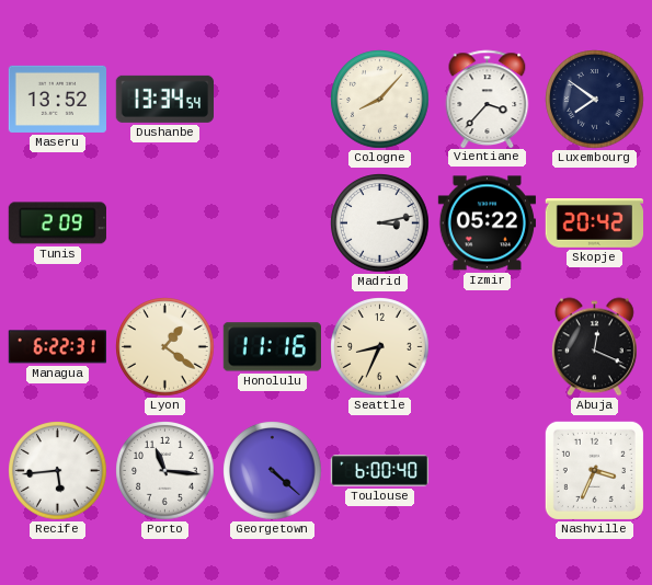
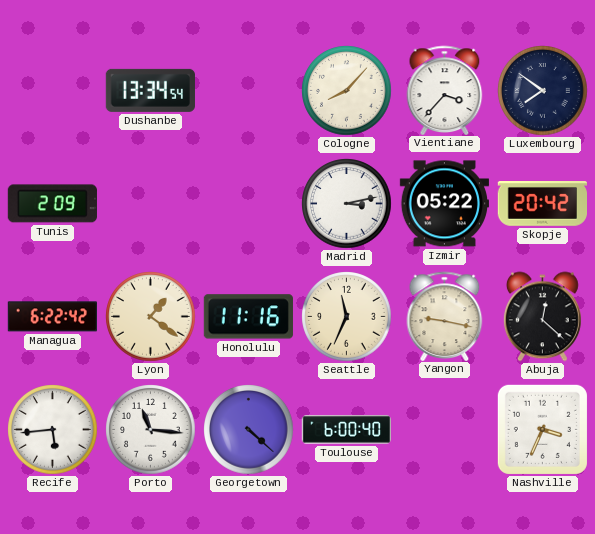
Maseru: 13:52 -> none (57, 99)
Managua: 6:22:31 -> 6:22:42 (52, 317)
Seattle: 8:34 -> 11:34 (347, 317)
Yangon: none -> 9:17 (445, 316)
Abuja: 12:19 -> 12:22 (542, 317)
